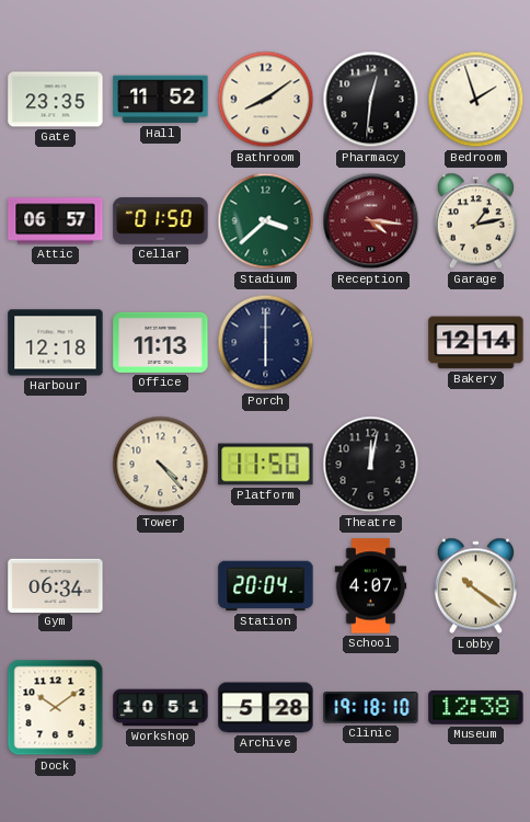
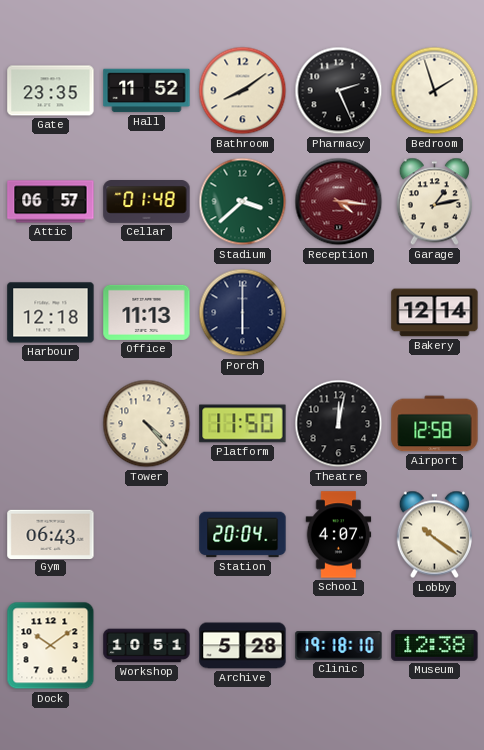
Pharmacy: 12:31 -> 2:26 (339, 91)
Cellar: 01:50 -> 01:48 (147, 202)
Airport: none -> 12:58 (435, 424)
Gym: 06:34 -> 06:43 (51, 534)
